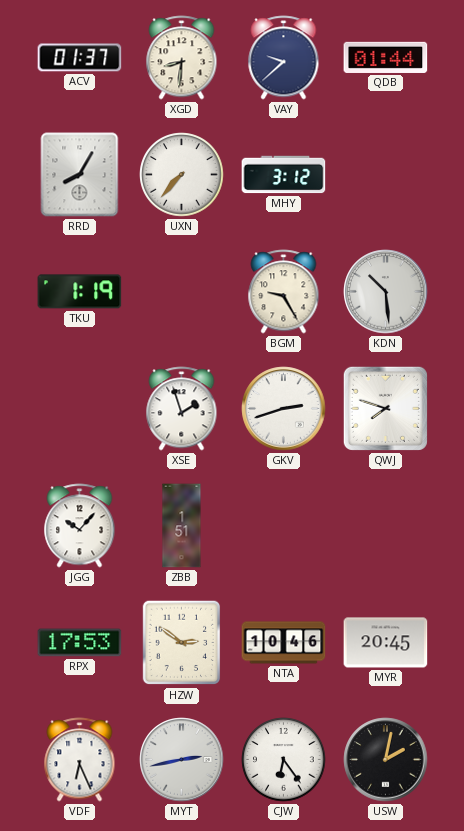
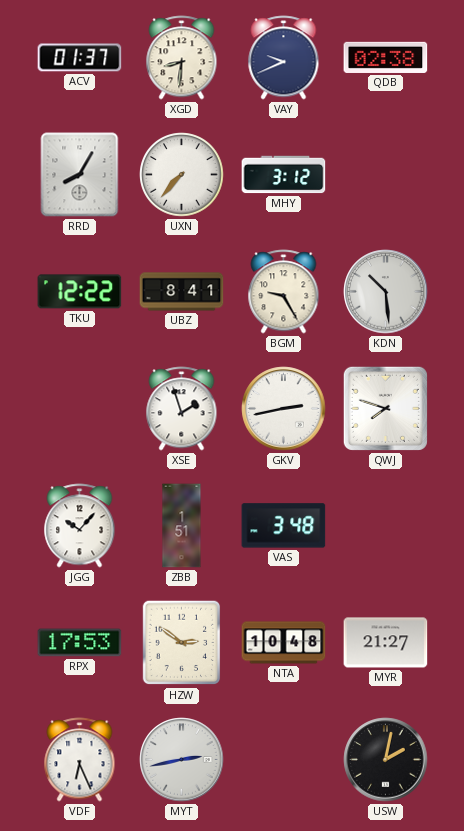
VAY: 9:38 -> 9:41 (284, 58)
QDB: 01:44 -> 02:38 (386, 57)
TKU: 1:19 -> 12:22 (80, 292)
UBZ: none -> 8:41 (182, 292)
GKV: 2:42 -> 2:43 (284, 409)
VAS: none -> 3:48 (284, 526)
NTA: 10:46 -> 10:48 (284, 643)
MYR: 20:45 -> 21:27 (386, 643)
CJW: 6:24 -> none (284, 760)
